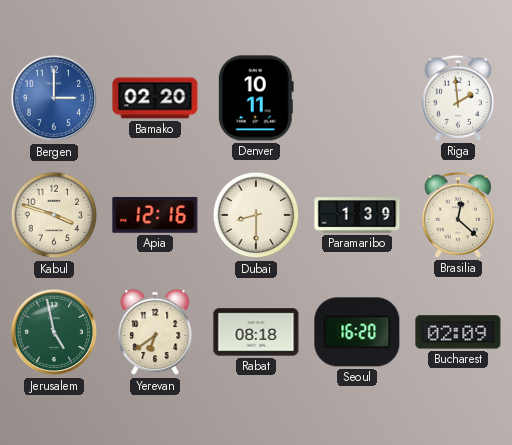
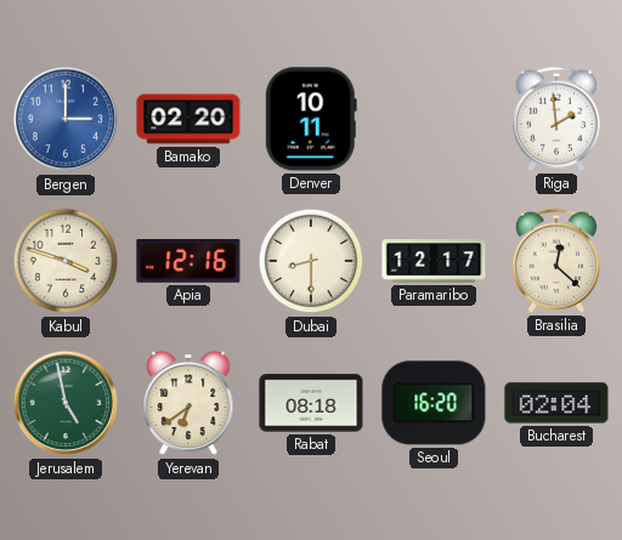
Paramaribo: 1:39 -> 12:17 (434, 261)
Bucharest: 02:09 -> 02:04 (556, 403)
